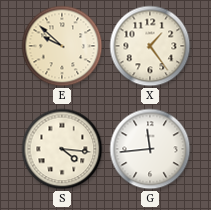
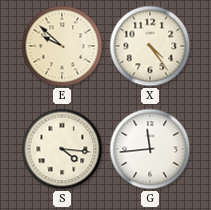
X: 1:24 -> 4:24 (150, 46)
